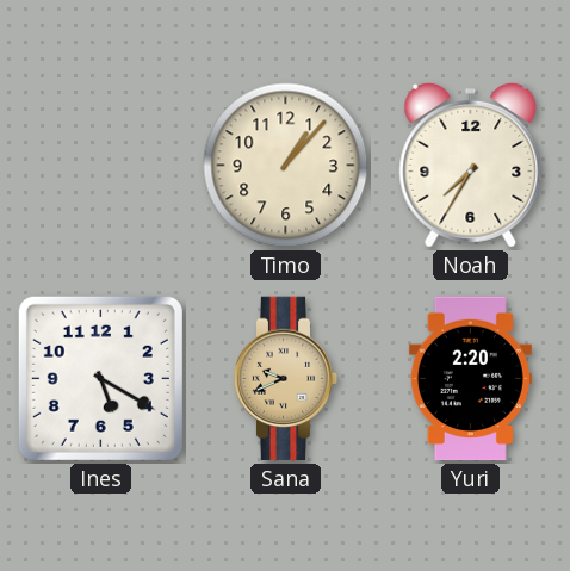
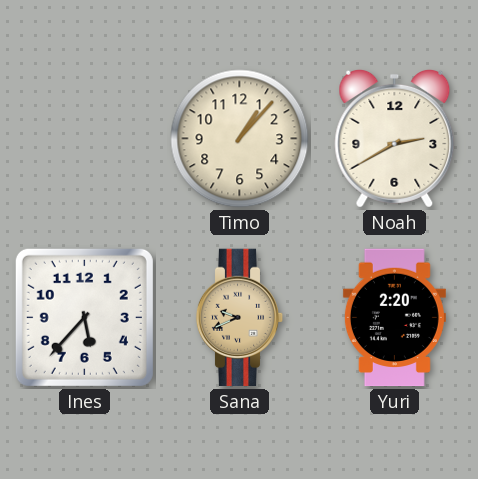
Noah: 7:35 -> 2:40 (395, 138)
Ines: 5:20 -> 5:37 (84, 317)
